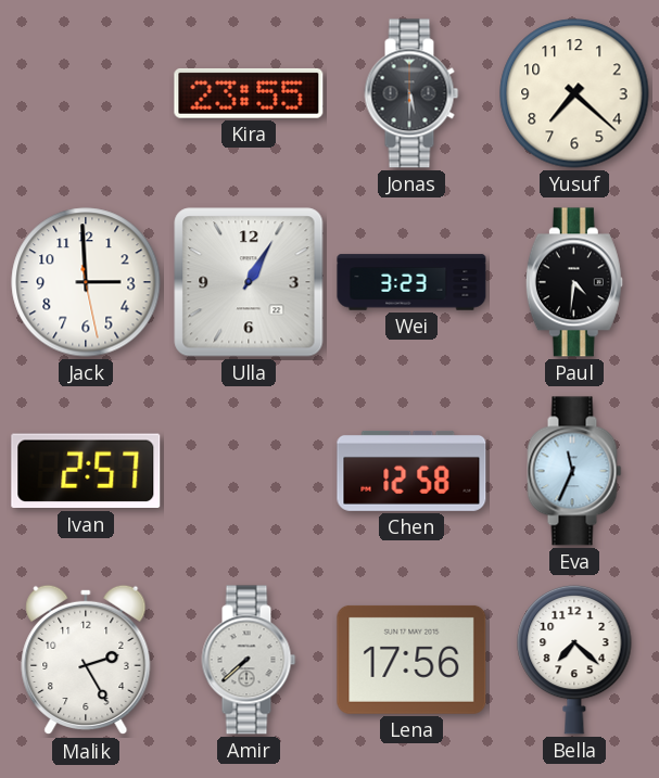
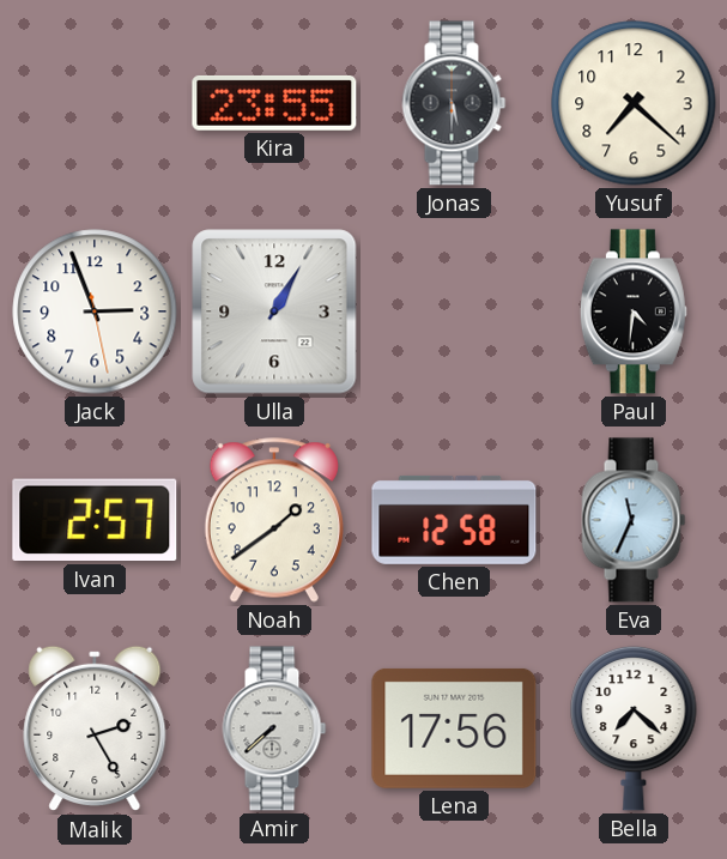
Jack: 2:59 -> 2:56 (95, 311)
Wei: 3:23 -> none (411, 282)
Noah: none -> 1:39 (274, 520)
